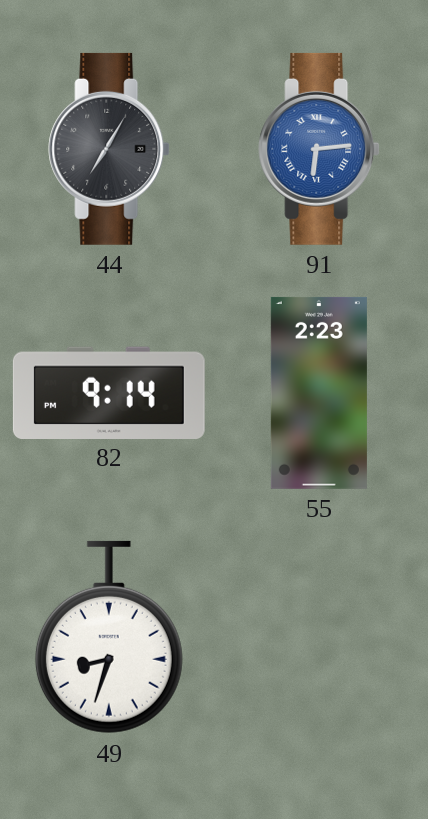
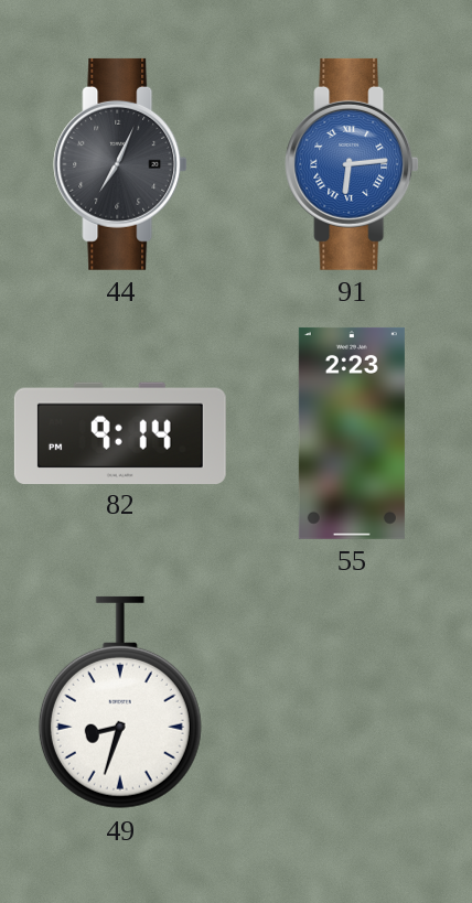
44: 7:05 -> 7:04 (120, 164)
